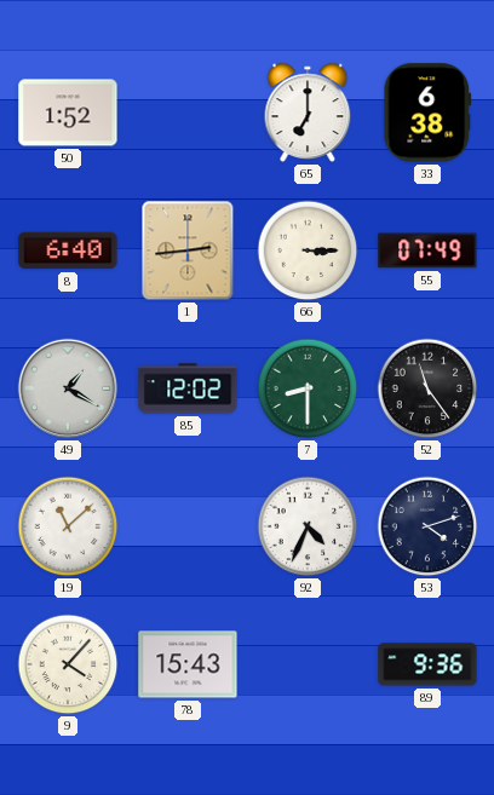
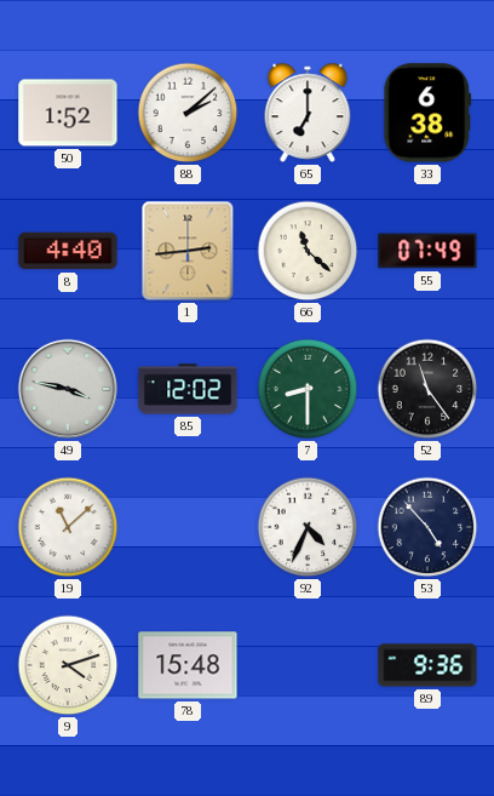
88: none -> 2:08 (188, 113)
8: 6:40 -> 4:40 (68, 251)
66: 3:15 -> 11:22 (308, 251)
49: 1:20 -> 3:47 (68, 389)
53: 4:12 -> 4:53 (427, 527)
9: 4:07 -> 4:12 (68, 665)
78: 15:43 -> 15:48 (188, 665)
